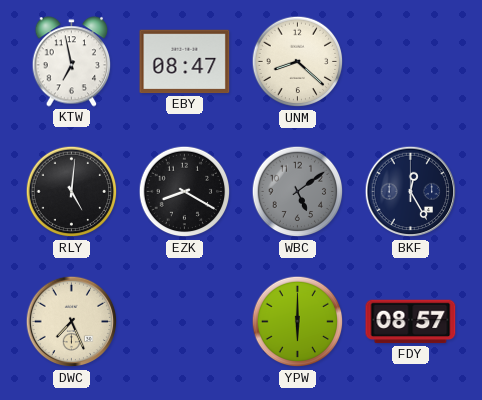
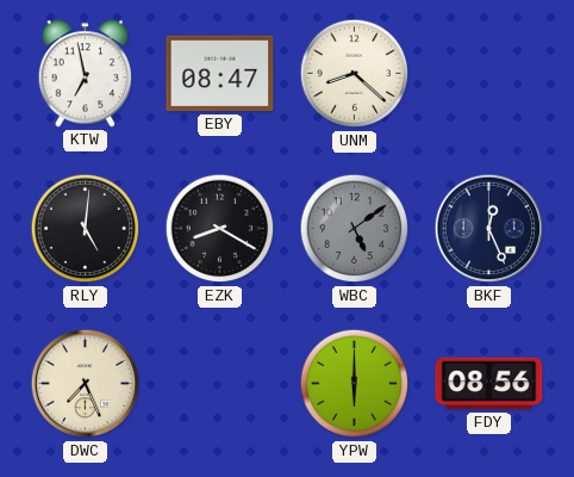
BKF: 12:25 -> 12:26 (489, 229)
FDY: 08:57 -> 08:56 (489, 384)
